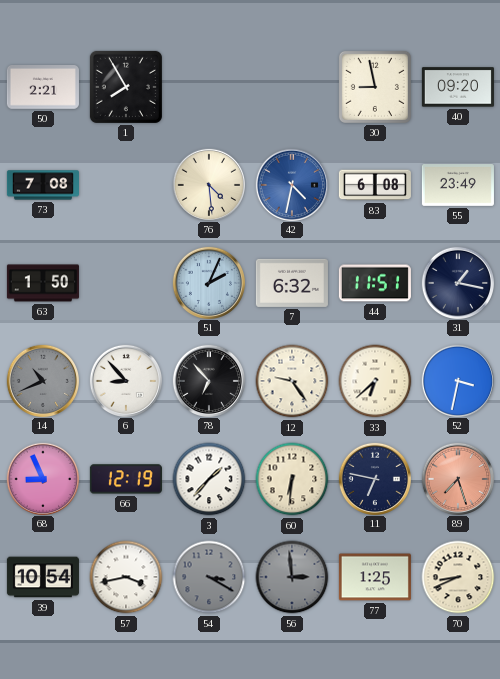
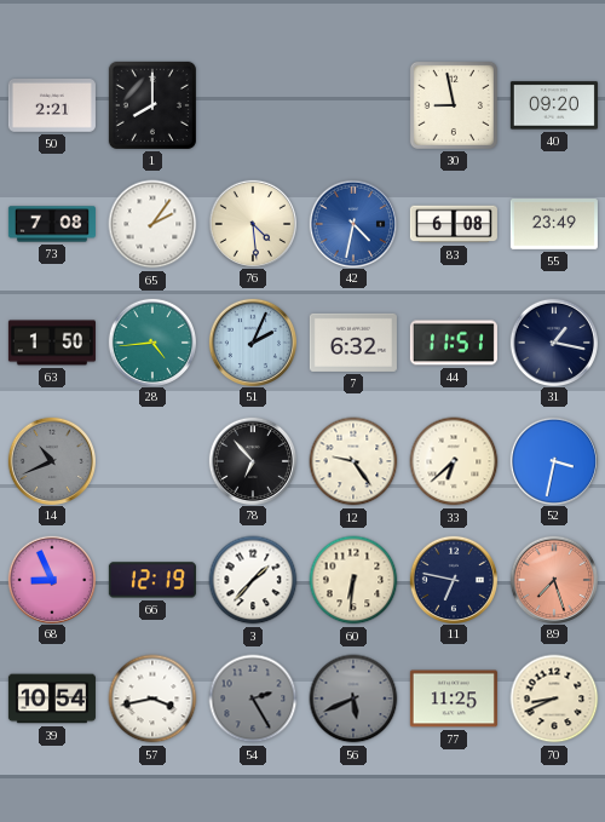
1: 7:55 -> 8:00 (152, 105)
65: none -> 2:06 (152, 224)
28: none -> 4:44 (151, 341)
6: 8:53 -> none (125, 380)
54: 3:20 -> 2:25 (253, 699)
56: 2:59 -> 5:41 (353, 699)
77: 1:25 -> 11:25 (454, 699)
